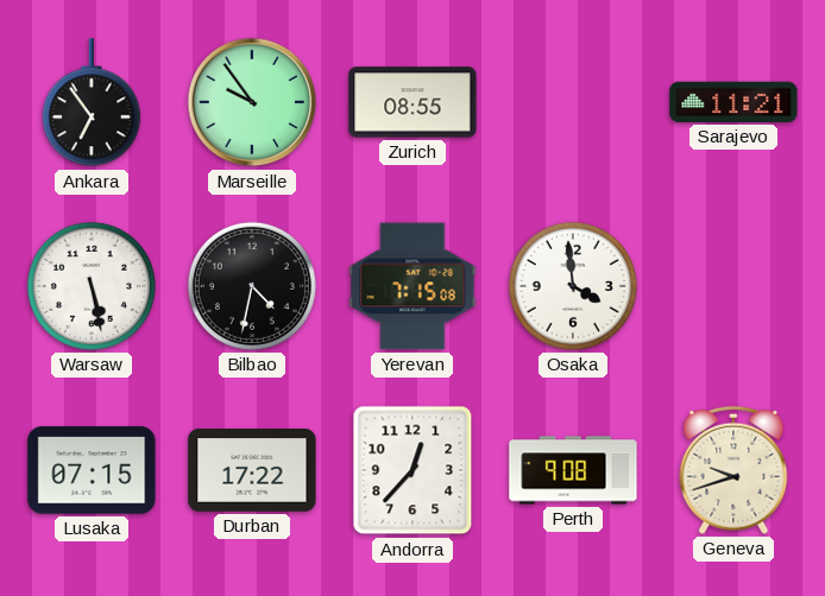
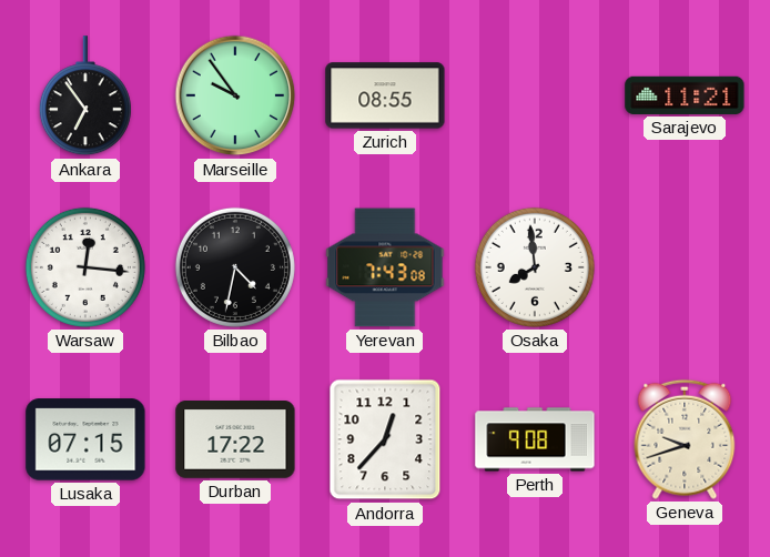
Warsaw: 5:28 -> 12:16 (85, 267)
Yerevan: 7:15 -> 7:43 (385, 267)
Osaka: 3:59 -> 7:59 (535, 267)
